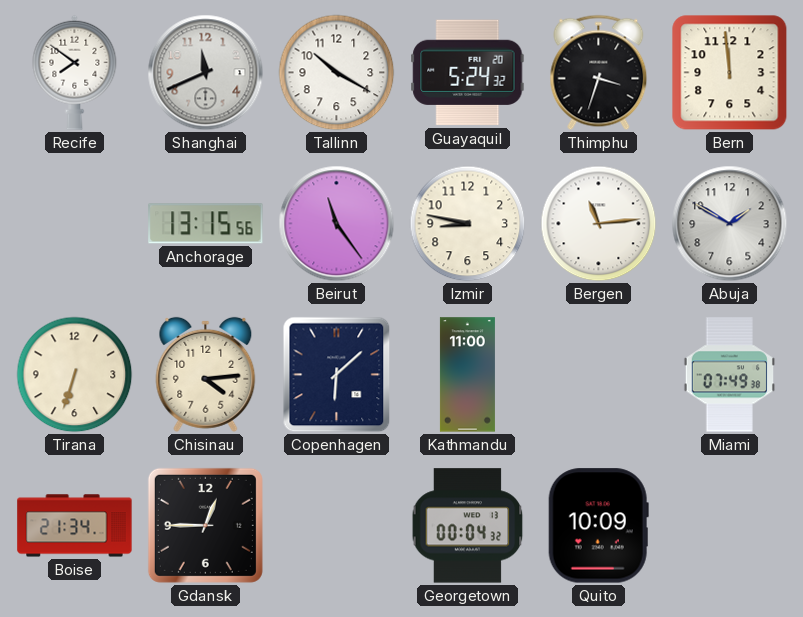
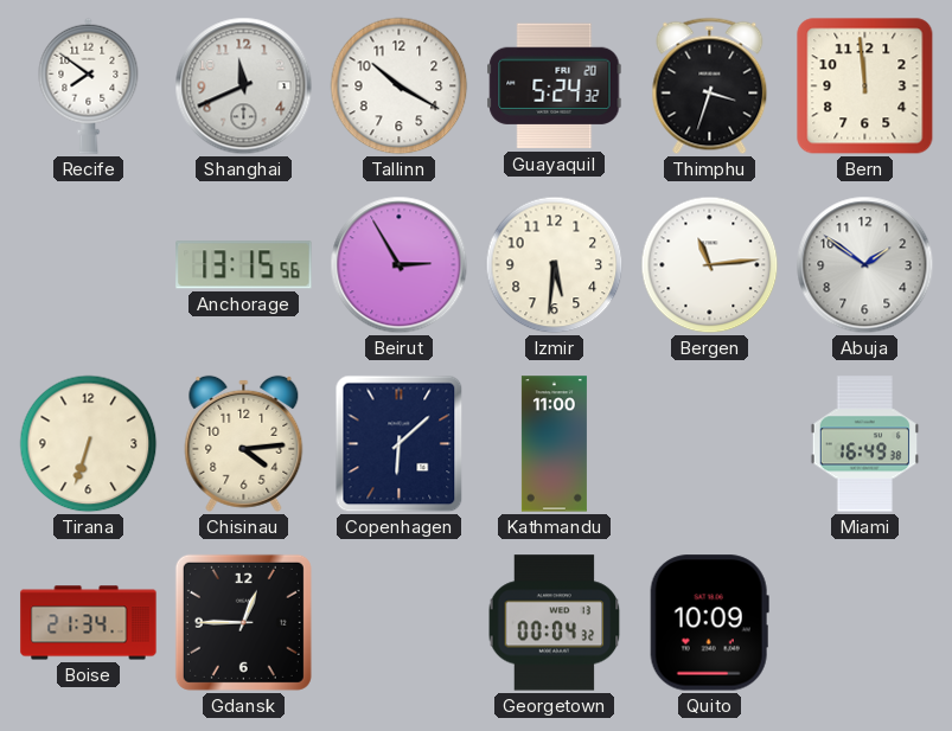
Beirut: 11:24 -> 2:55 (400, 265)
Izmir: 8:47 -> 5:31 (555, 265)
Abuja: 1:50 -> 1:51 (865, 265)
Miami: 07:49 -> 16:49 (864, 444)
